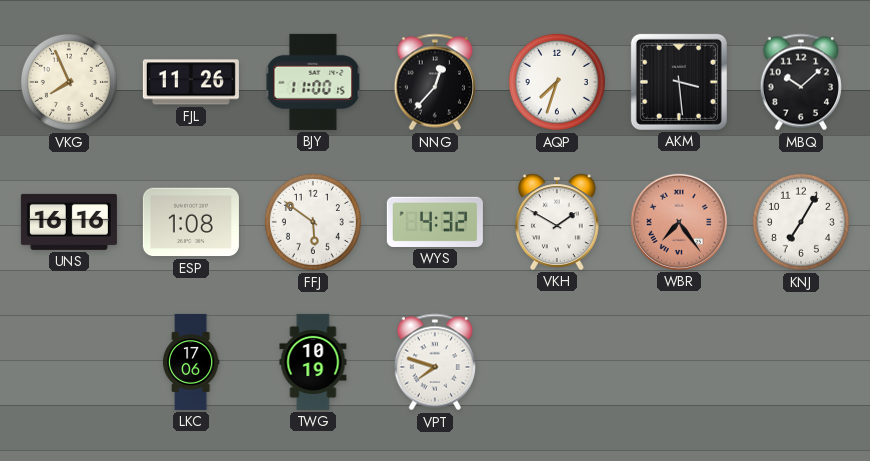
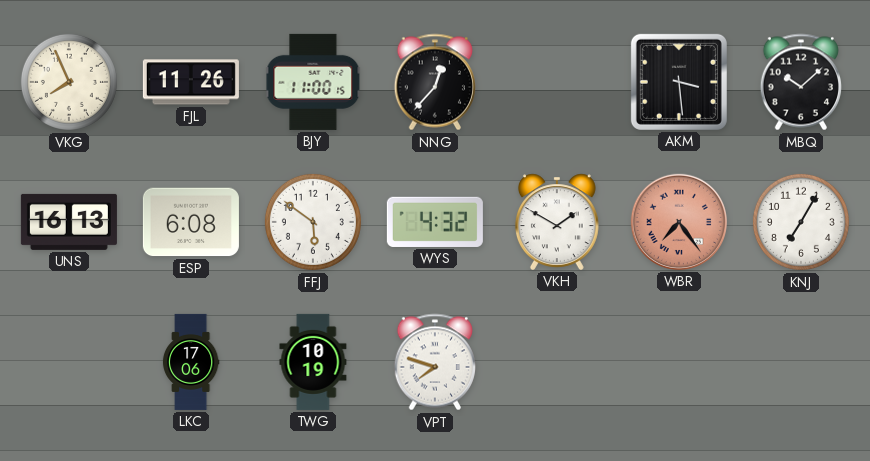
AQP: 7:33 -> none (557, 82)
UNS: 16:16 -> 16:13 (69, 222)
ESP: 1:08 -> 6:08 (191, 222)
